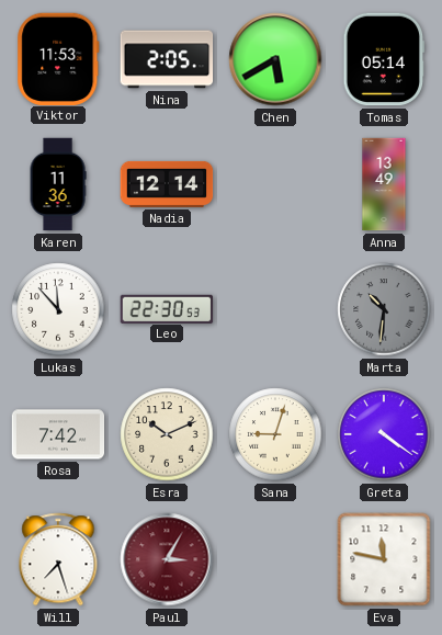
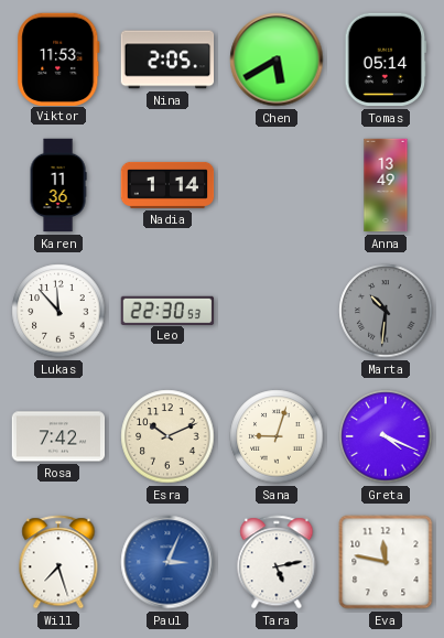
Nadia: 12:14 -> 1:14 (167, 185)
Greta: 4:21 -> 4:19 (386, 436)
Paul: 3:05 -> 3:04 (167, 562)
Paul dial: burgundy -> blue (167, 562)
Tara: none -> 5:13 (277, 562)
